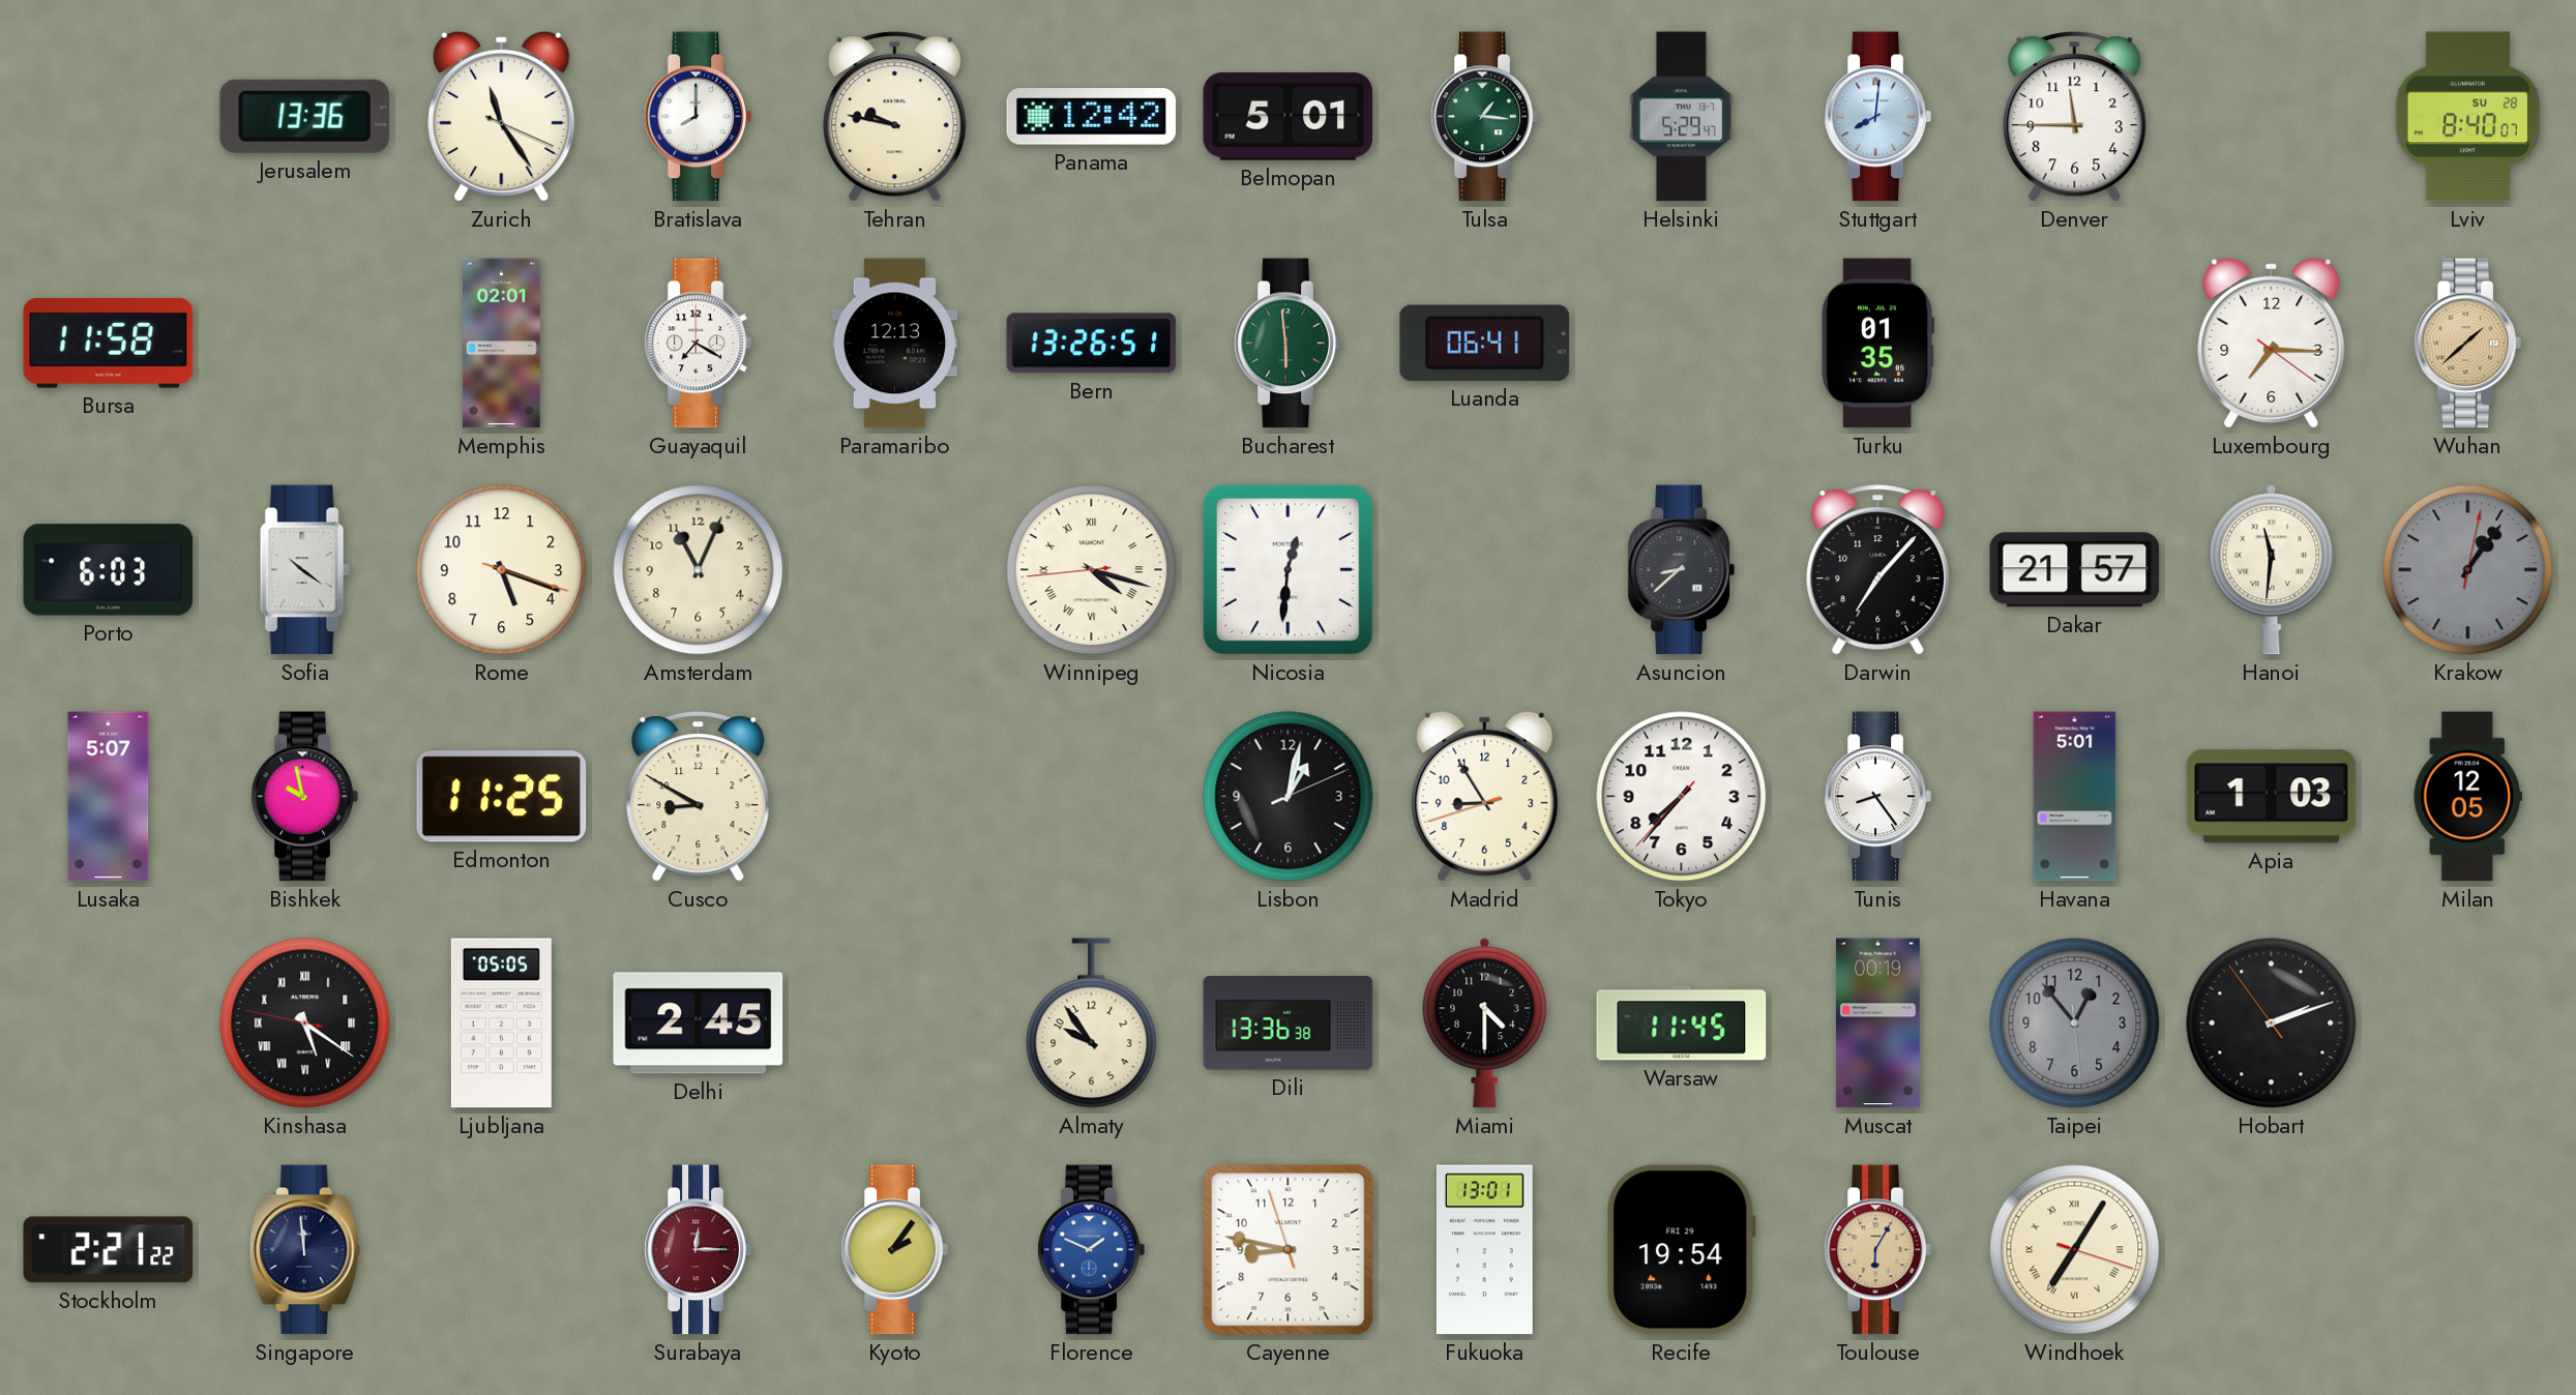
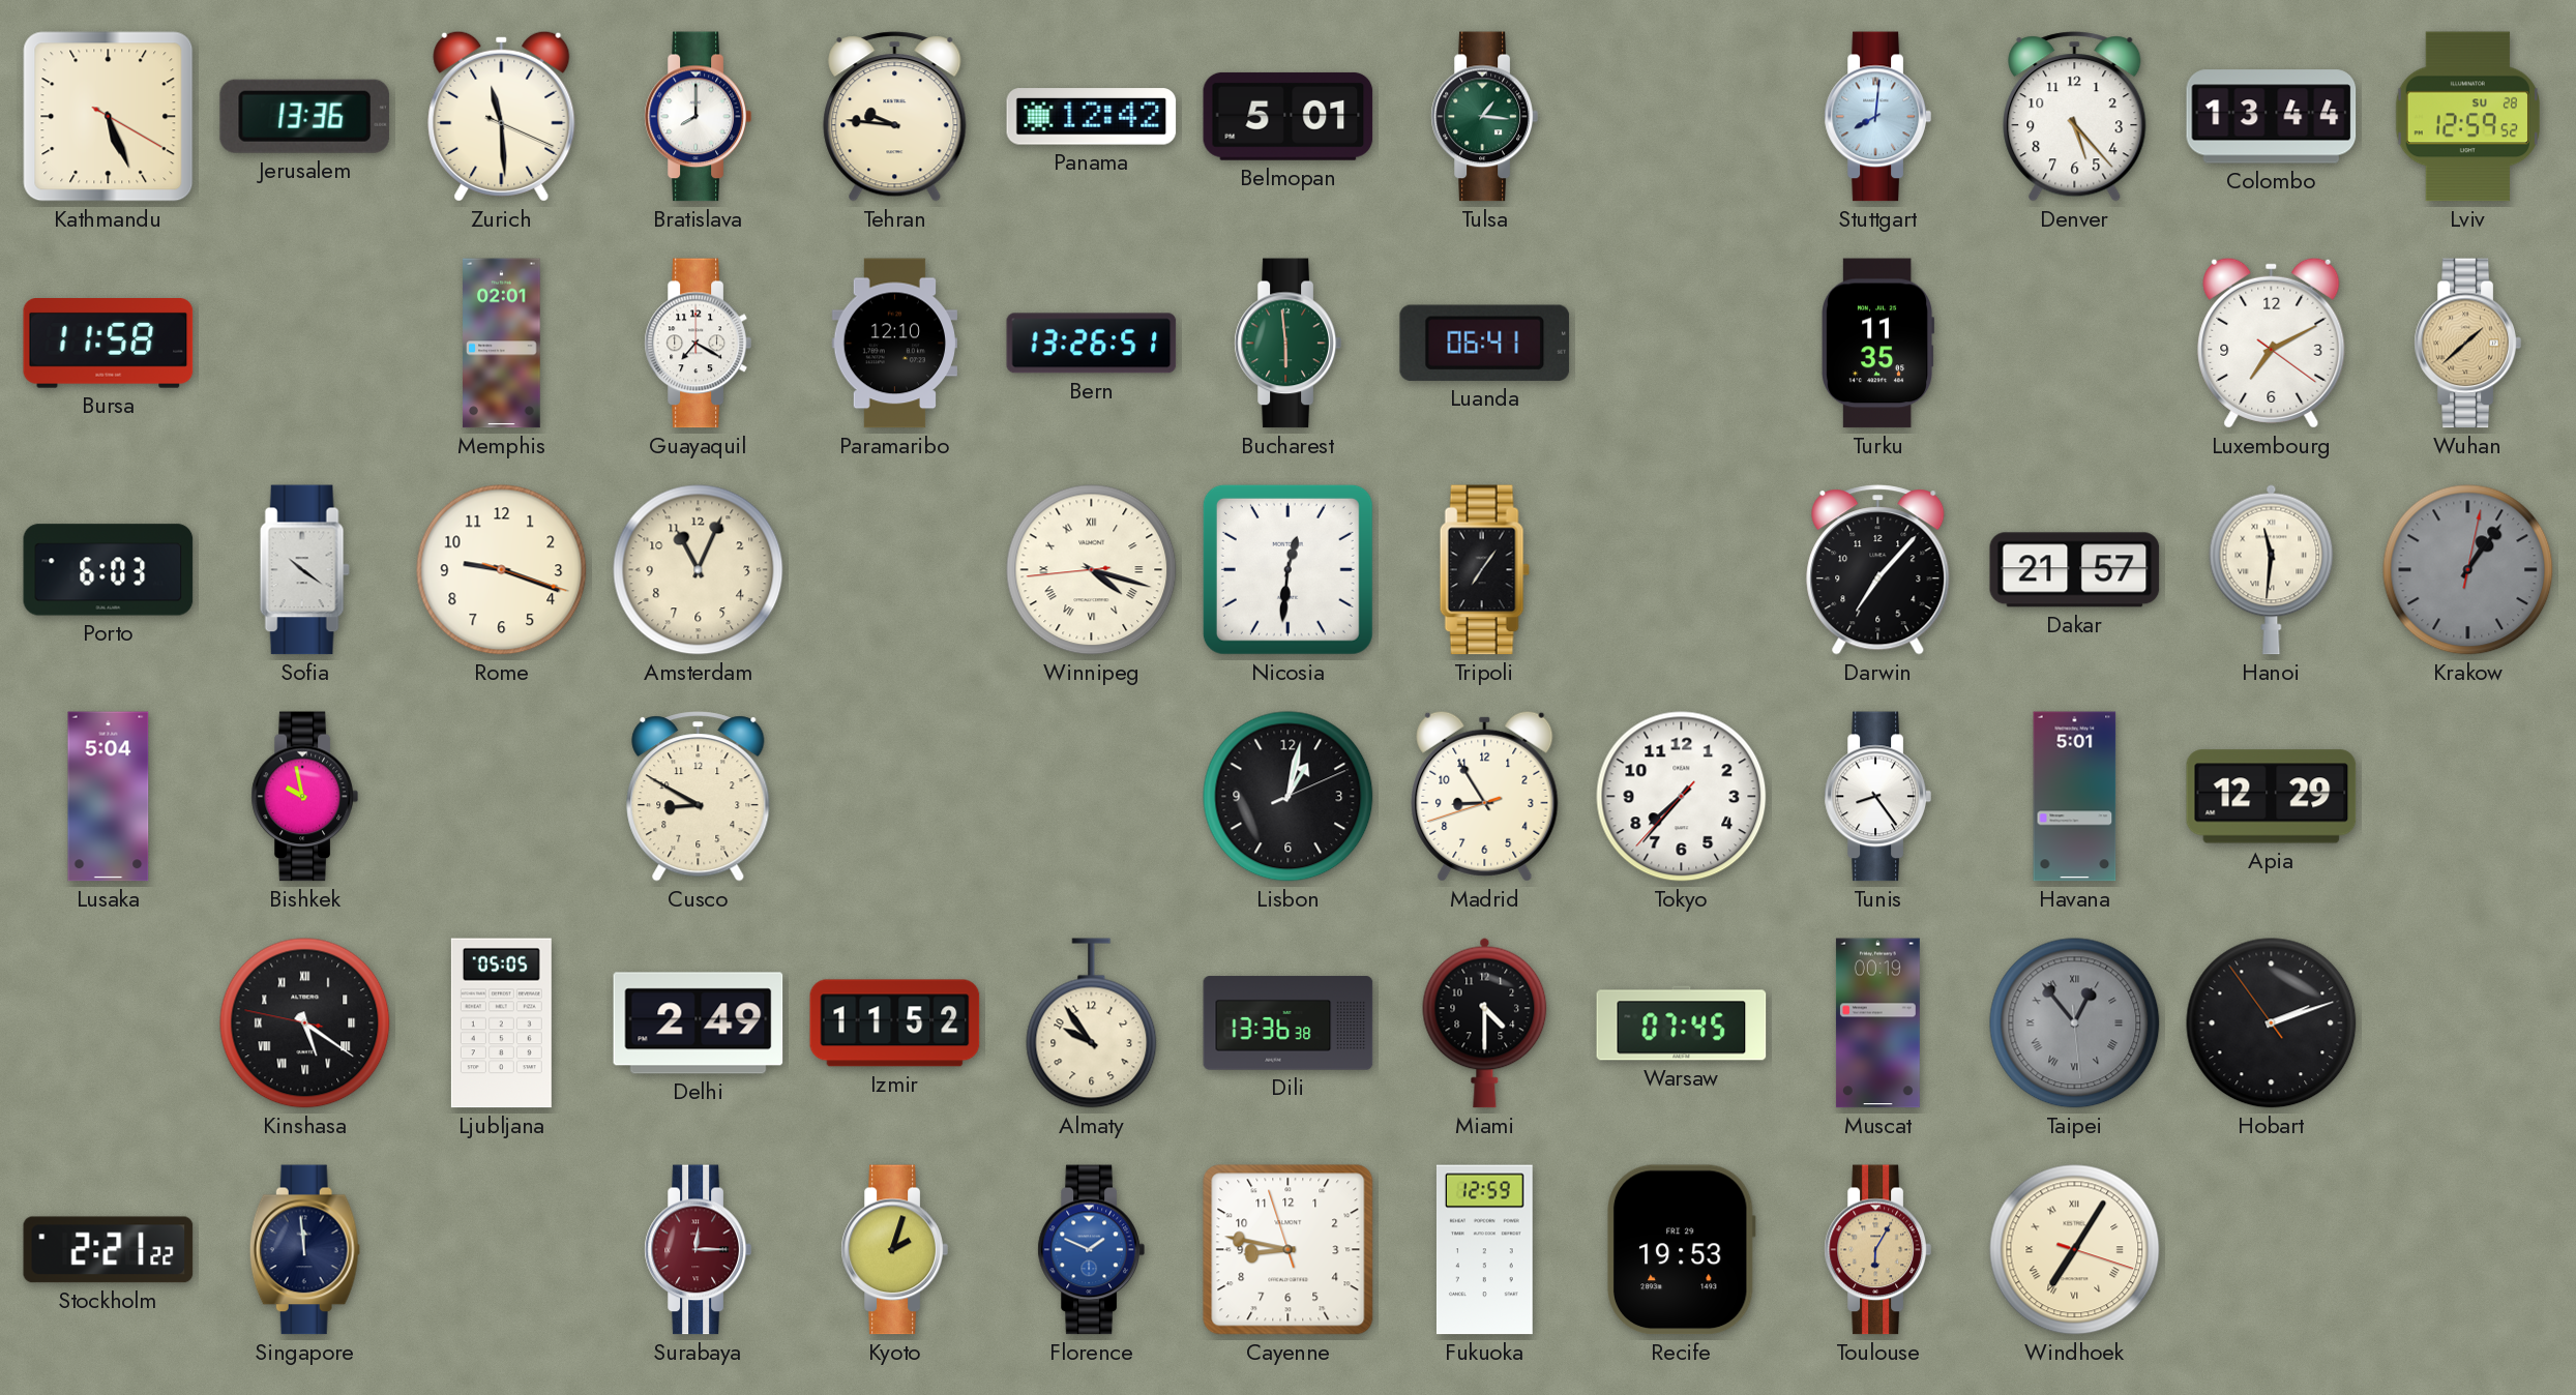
Kathmandu: none -> 5:26 (109, 117)
Zurich: 11:24 -> 11:29 (502, 116)
Tehran: 9:47 -> 9:46 (895, 117)
Helsinki: 5:29 -> none (1681, 117)
Denver: 11:45 -> 5:23 (2075, 117)
Colombo: none -> 13:44 (2272, 117)
Lviv: 8:40 -> 12:59 (2467, 117)
Paramaribo: 12:13 -> 12:10 (894, 344)
Turku: 01:35 -> 11:35 (1878, 344)
Luxembourg: 7:15 -> 7:10 (2272, 343)
Rome: 5:18 -> 9:18 (502, 570)
Tripoli: none -> 7:06 (1484, 570)
Asuncion: 8:38 -> none (1681, 570)
Lusaka: 5:07 -> 5:04 (109, 797)
Edmonton: 11:25 -> none (502, 797)
Apia: 1:03 -> 12:29 (2272, 797)
Milan: 12:05 -> none (2467, 797)
Delhi: 2:45 -> 2:49 (699, 1023)
Izmir: none -> 11:52 (895, 1023)
Warsaw: 11:45 -> 07:45 (1682, 1023)
Taipei numerals: Arabic -> Roman (2075, 1023)
Kyoto: 2:06 -> 2:03 (894, 1250)
Fukuoka: 13:01 -> 12:59 (1484, 1250)
Recife: 19:54 -> 19:53 (1681, 1250)
